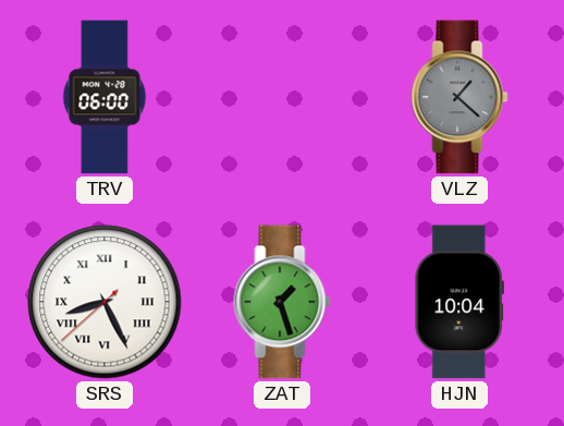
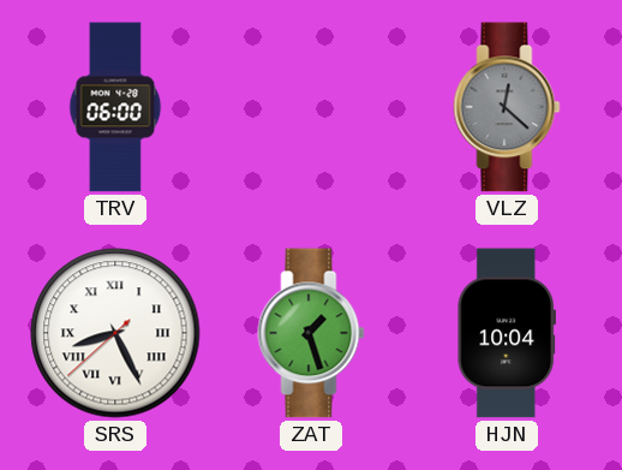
VLZ: 1:22 -> 12:22 (507, 107)
